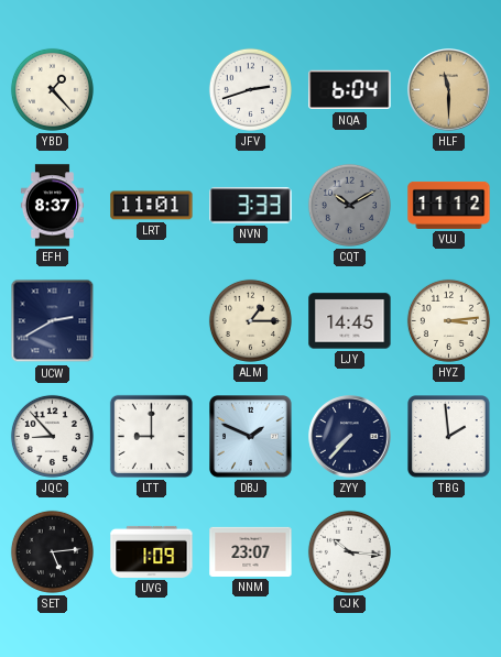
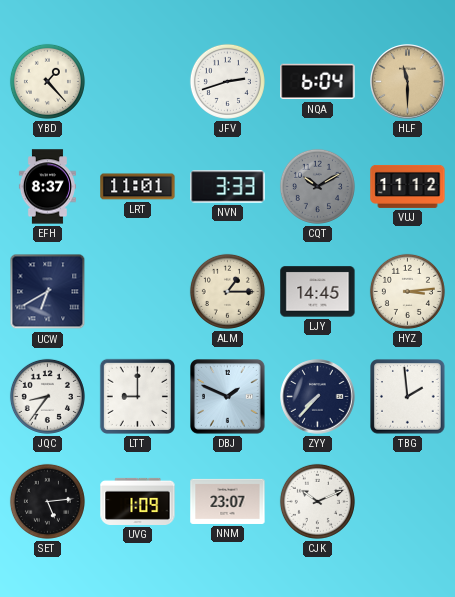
UCW: 2:40 -> 6:40 (48, 292)
JQC: 8:53 -> 8:36 (47, 396)
CJK: 10:16 -> 10:11 (317, 501)
